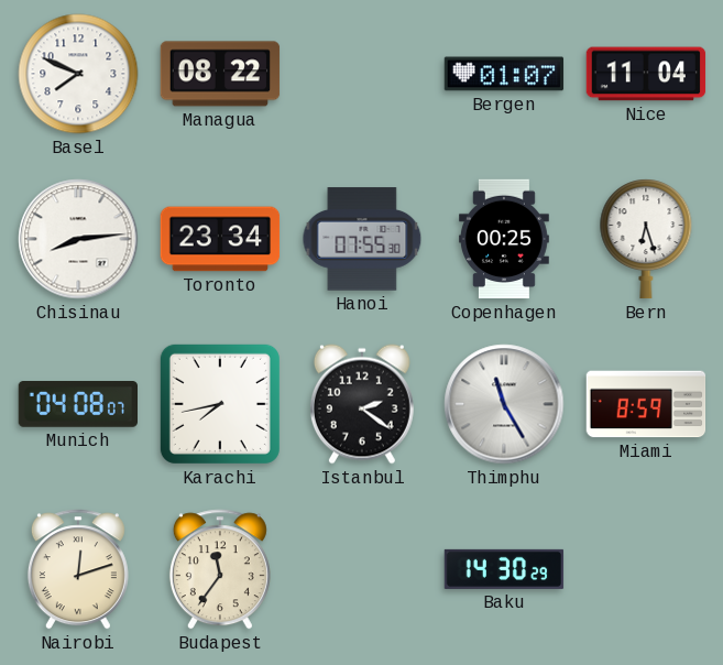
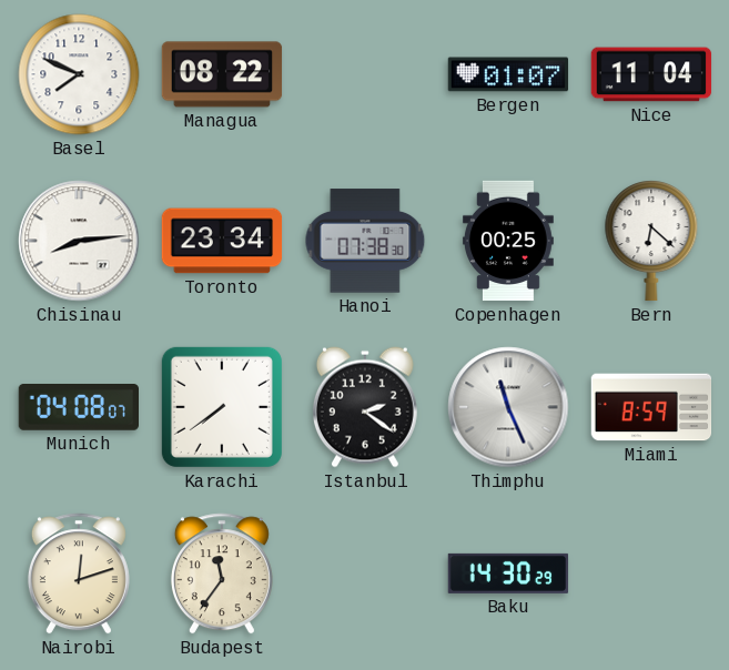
Hanoi: 07:55 -> 07:38 (365, 241)
Bern: 6:27 -> 6:22 (651, 242)
Karachi: 7:43 -> 7:39 (222, 407)
Thimphu: 11:25 -> 11:26 (508, 407)
